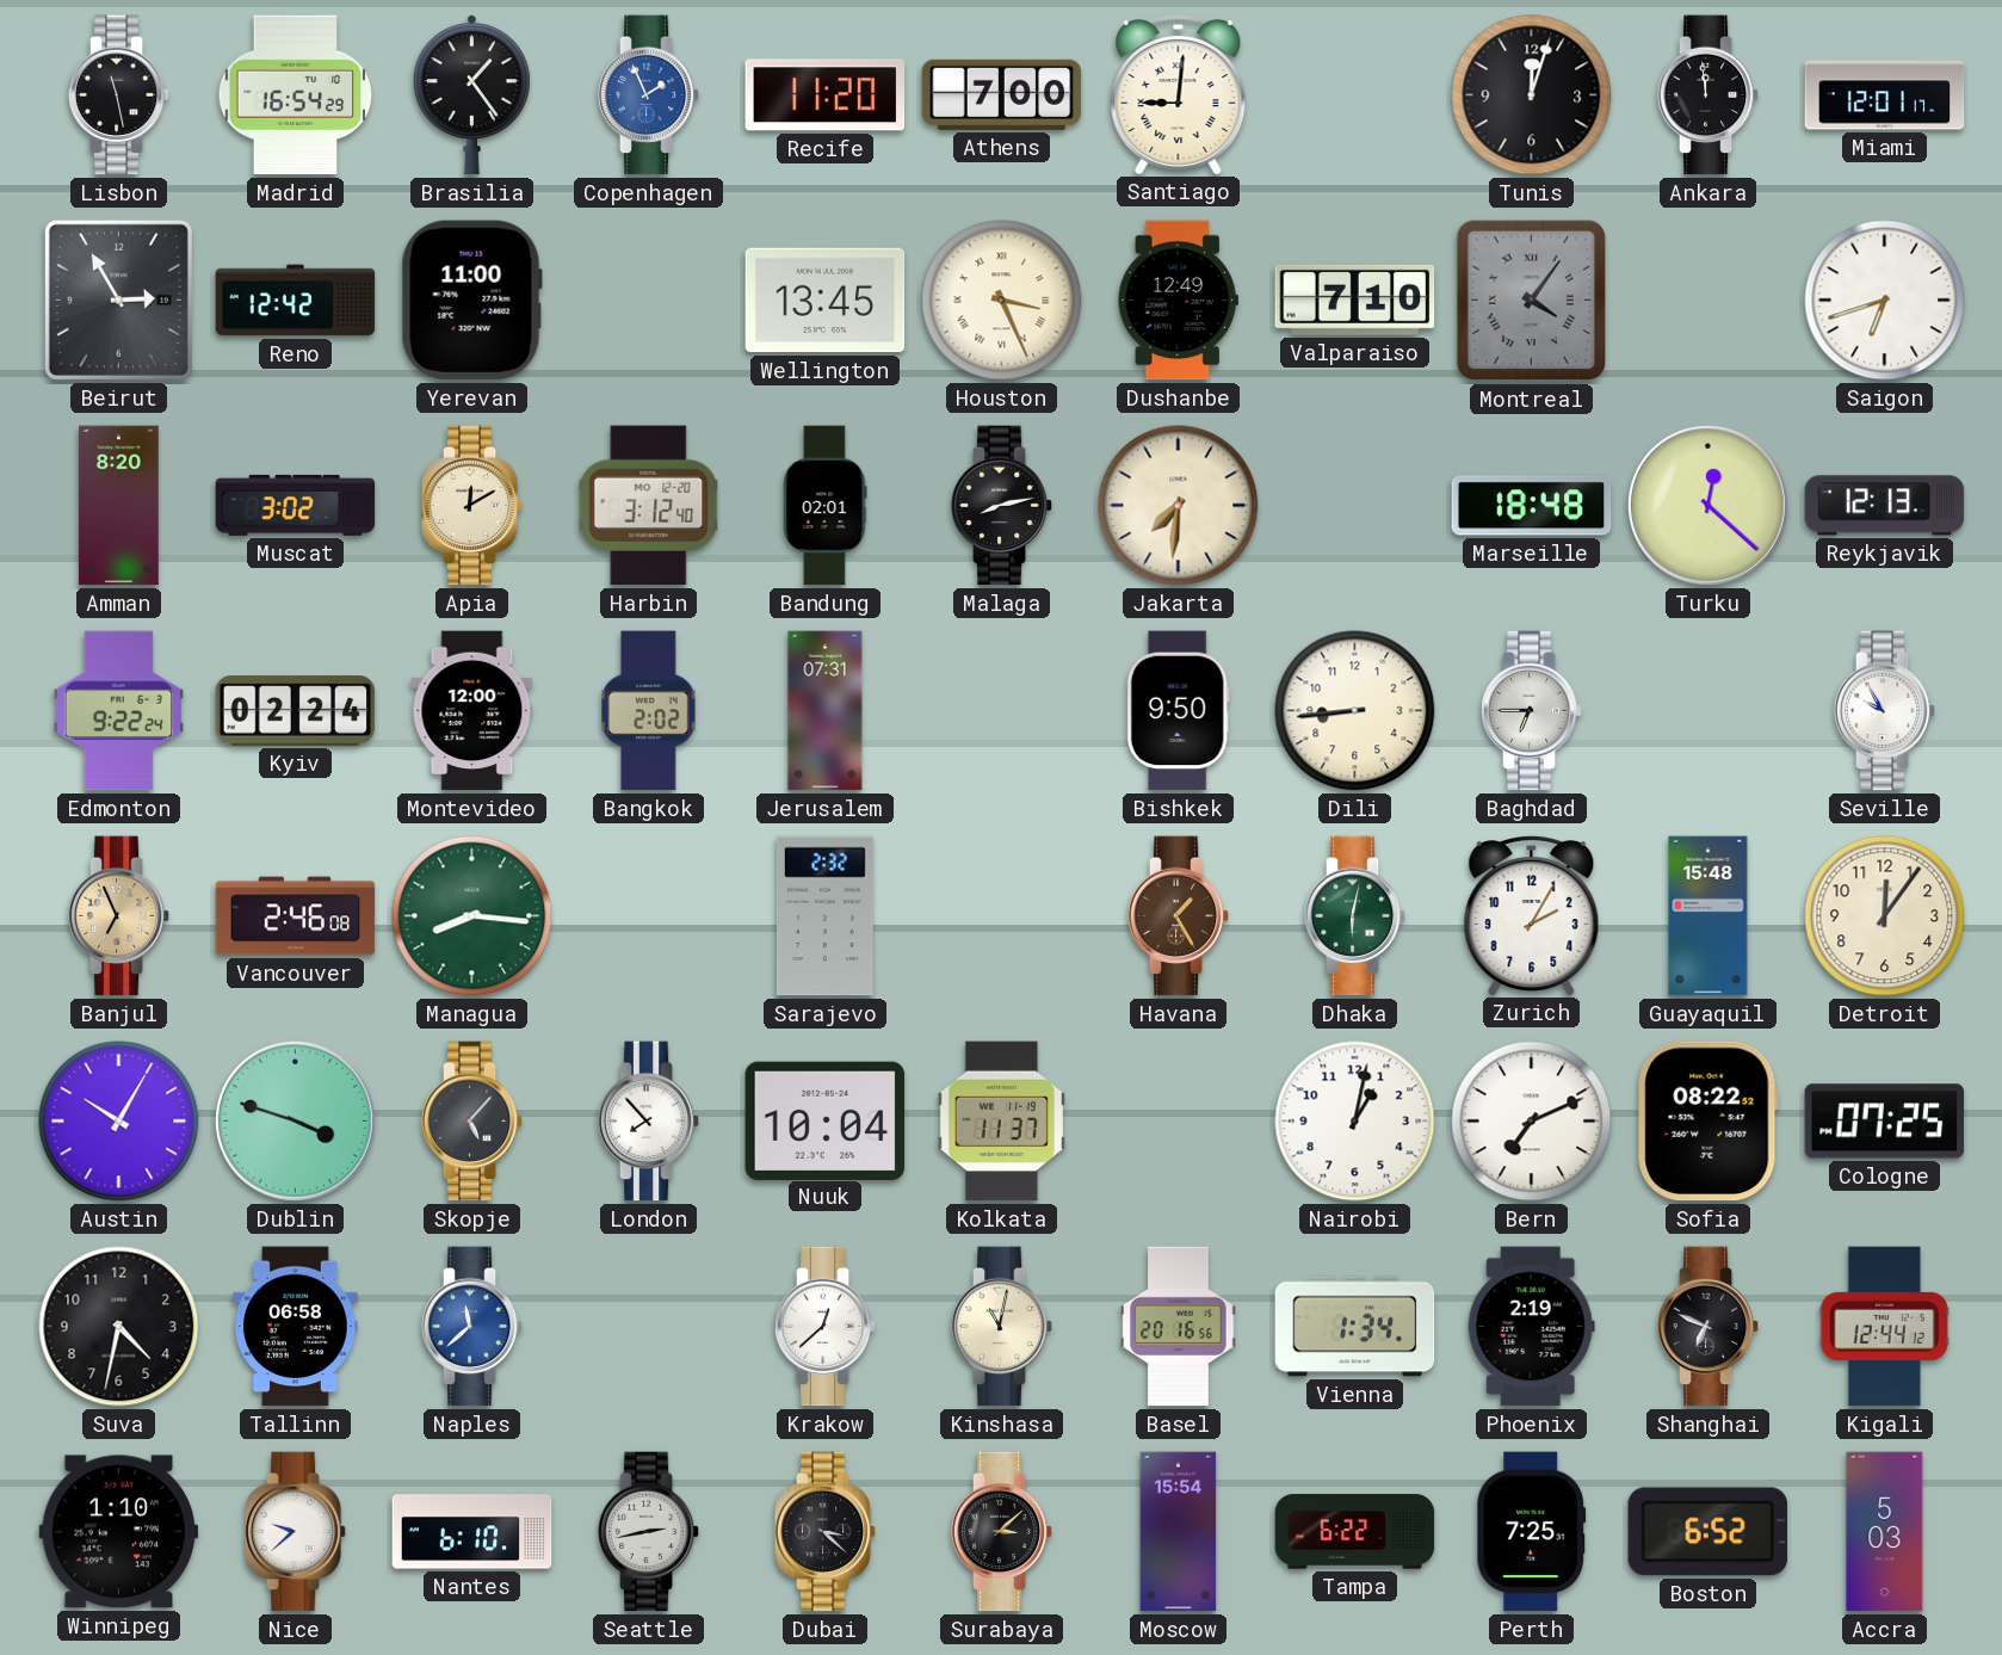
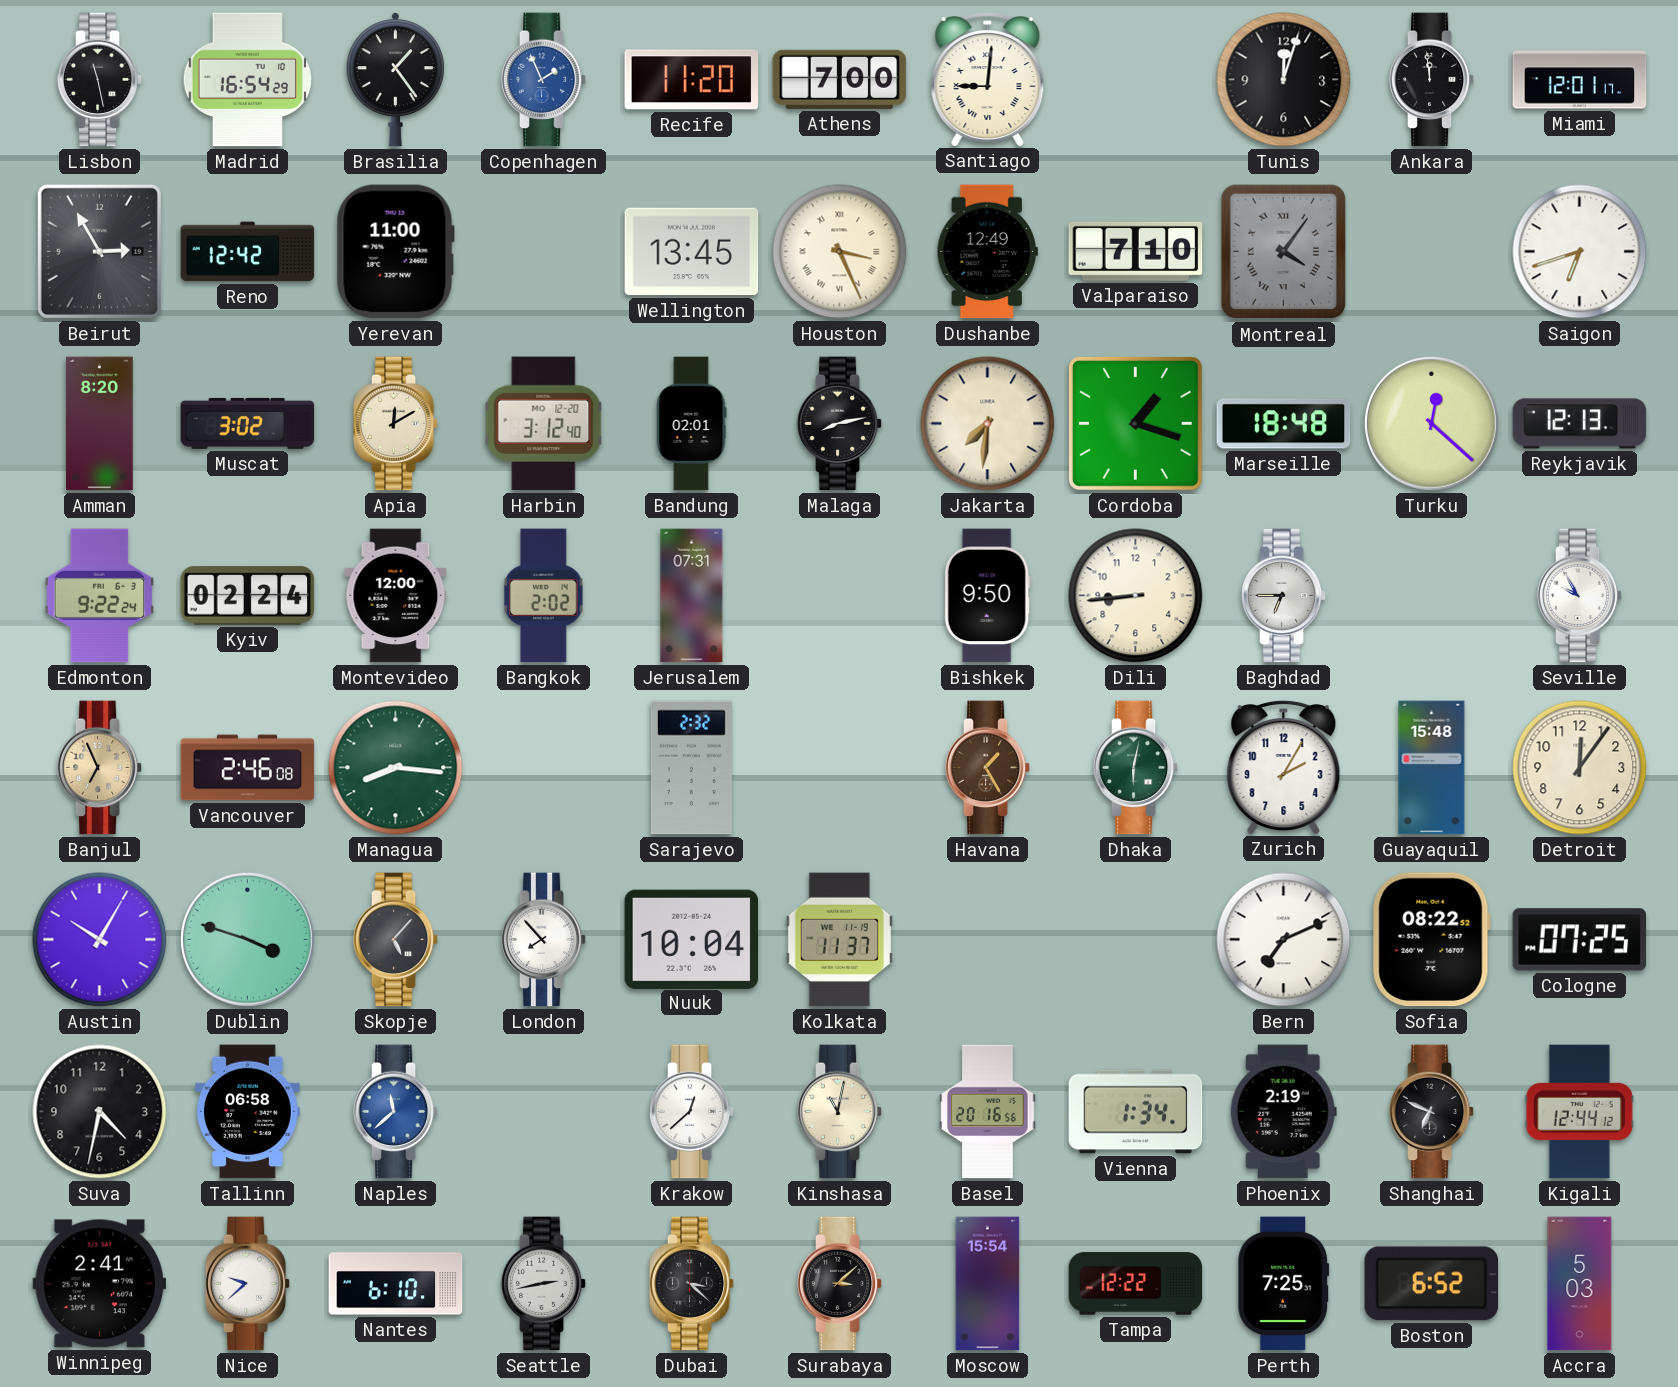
Cordoba: none -> 1:18 (1135, 423)
Nairobi: 1:02 -> none (1355, 1122)
Winnipeg: 1:10 -> 2:41 (100, 1284)
Tampa: 6:22 -> 12:22 (1136, 1284)
